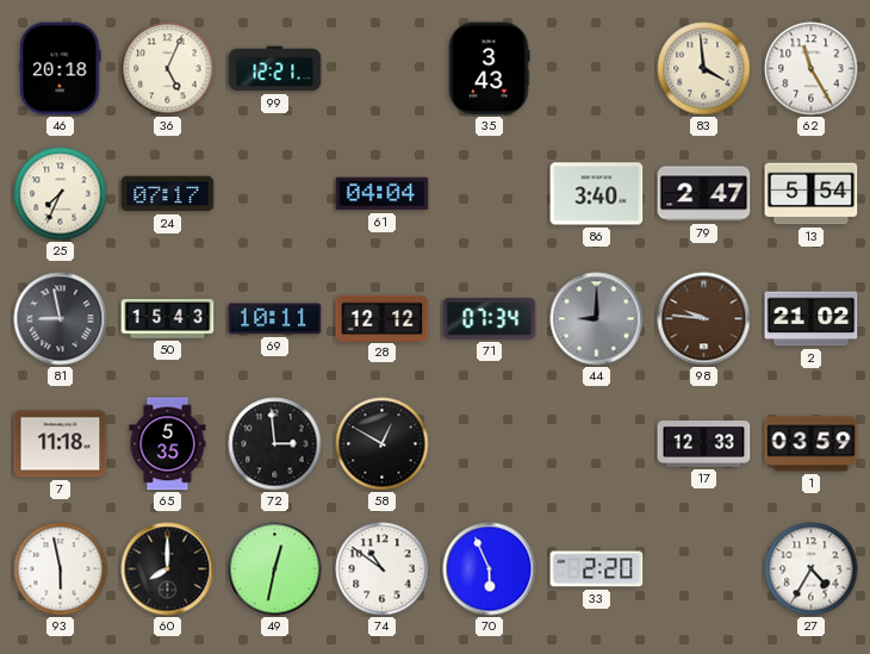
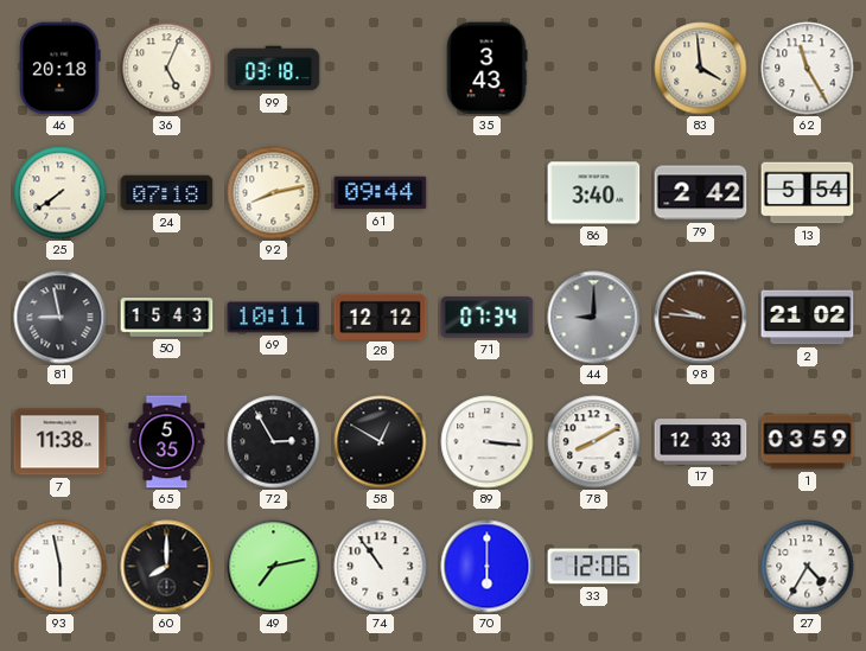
99: 12:21 -> 03:18 (274, 69)
25: 7:34 -> 7:39 (61, 193)
24: 07:17 -> 07:18 (167, 193)
92: none -> 8:13 (274, 193)
61: 04:04 -> 09:44 (381, 193)
79: 2:47 -> 2:42 (701, 193)
7: 11:18 -> 11:38 (61, 442)
72: 2:59 -> 2:55 (274, 442)
89: none -> 3:16 (488, 442)
78: none -> 8:10 (594, 442)
49: 12:32 -> 7:13 (274, 567)
74: 10:51 -> 10:54 (381, 567)
70: 5:56 -> 6:00 (488, 567)
33: 2:20 -> 12:06 (594, 567)
